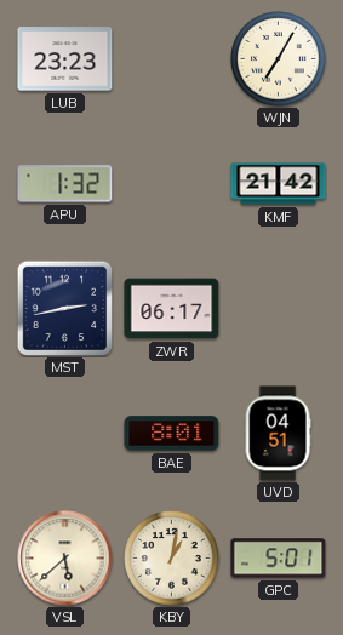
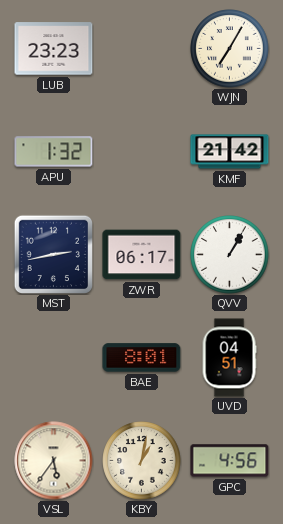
QVV: none -> 1:05 (230, 255)
VSL: 5:38 -> 5:36 (54, 461)
GPC: 5:01 -> 4:56 (230, 461)
